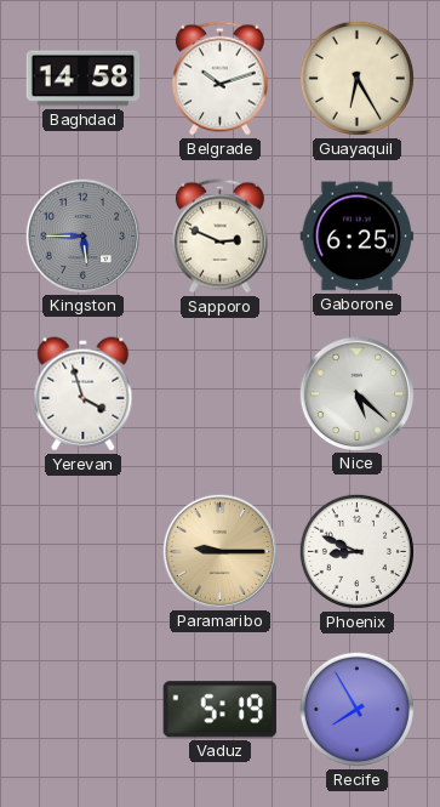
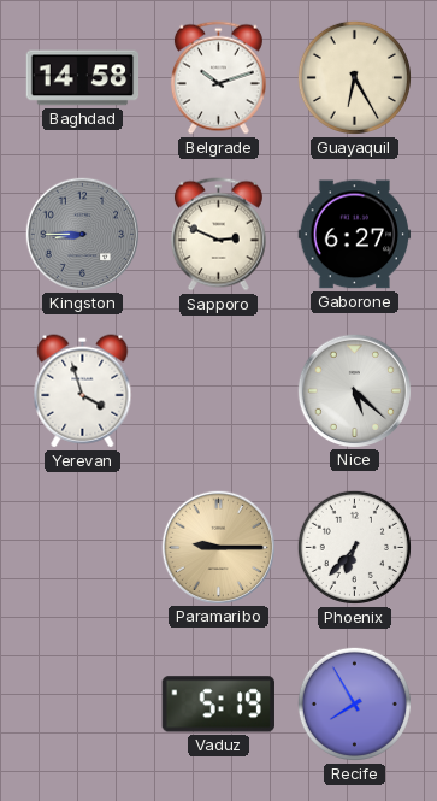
Kingston: 5:45 -> 8:45 (82, 234)
Gaborone: 6:25 -> 6:27 (355, 235)
Phoenix: 8:49 -> 6:37 (354, 547)
